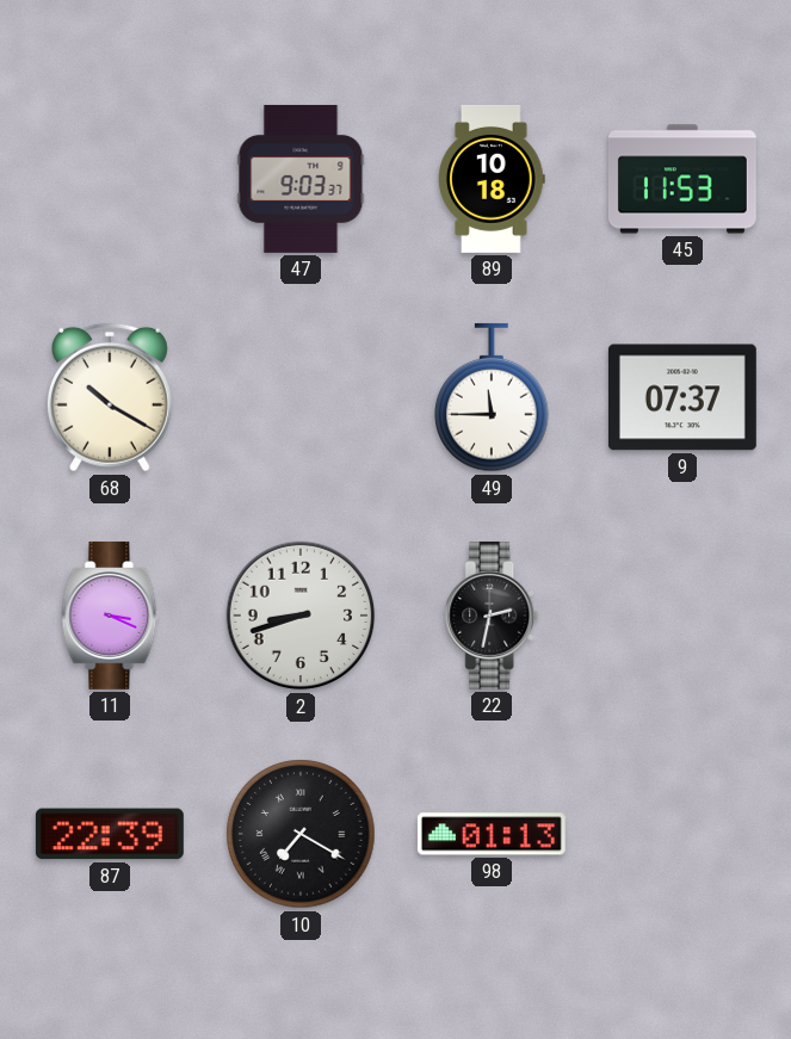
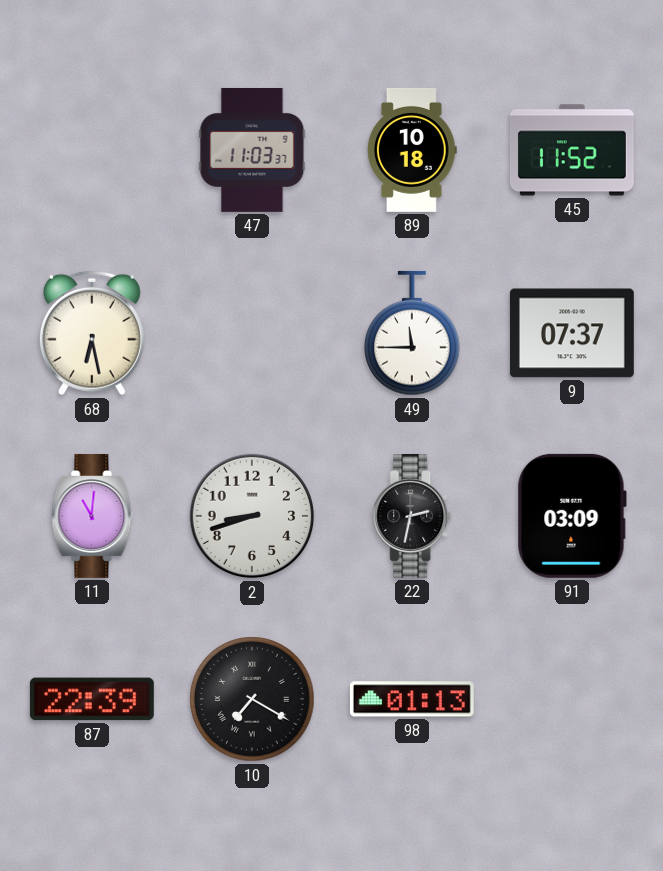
47: 9:03 -> 11:03 (252, 150)
45: 11:53 -> 11:52 (572, 150)
68: 10:20 -> 6:28 (92, 333)
11: 3:19 -> 11:01 (92, 516)
91: none -> 03:09 (572, 516)
